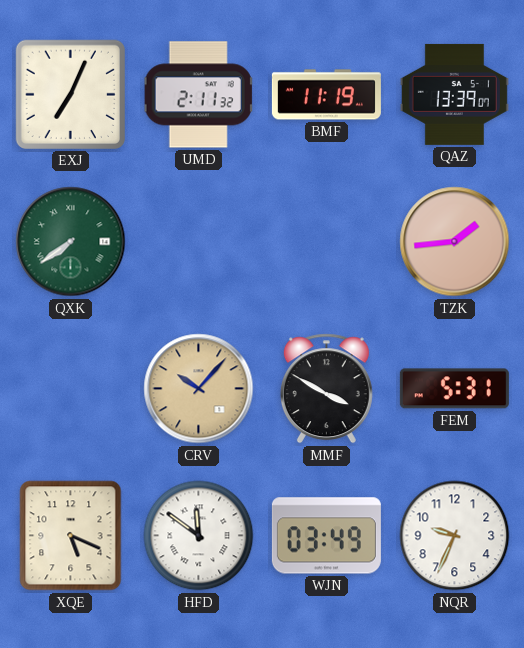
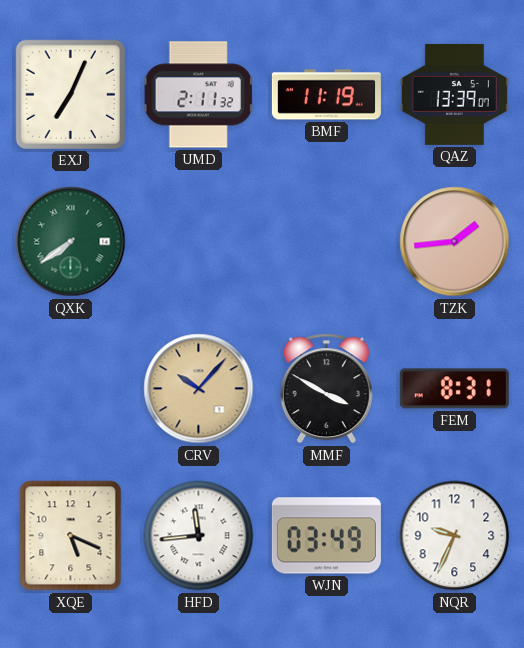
FEM: 5:31 -> 8:31 (454, 389)
HFD: 11:51 -> 11:44 (199, 536)
